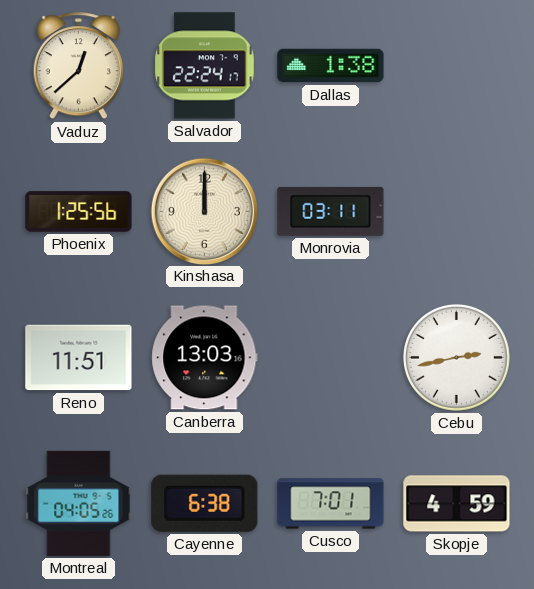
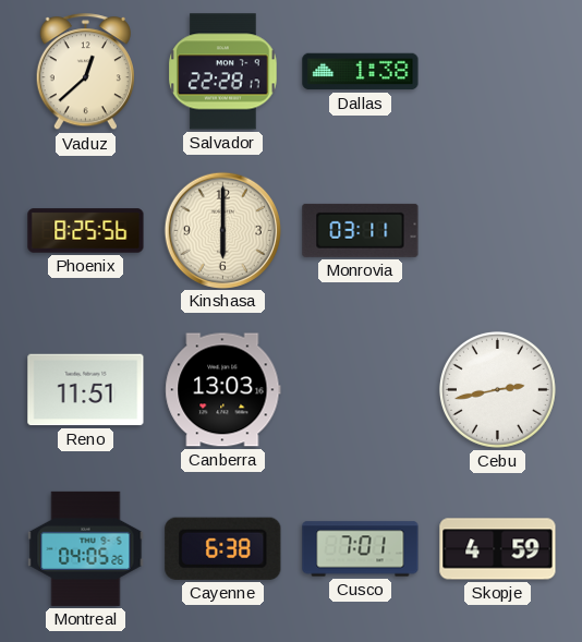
Salvador: 22:24 -> 22:28 (223, 72)
Phoenix: 1:25 -> 8:25 (86, 231)
Kinshasa: 12:00 -> 6:00 (222, 230)
